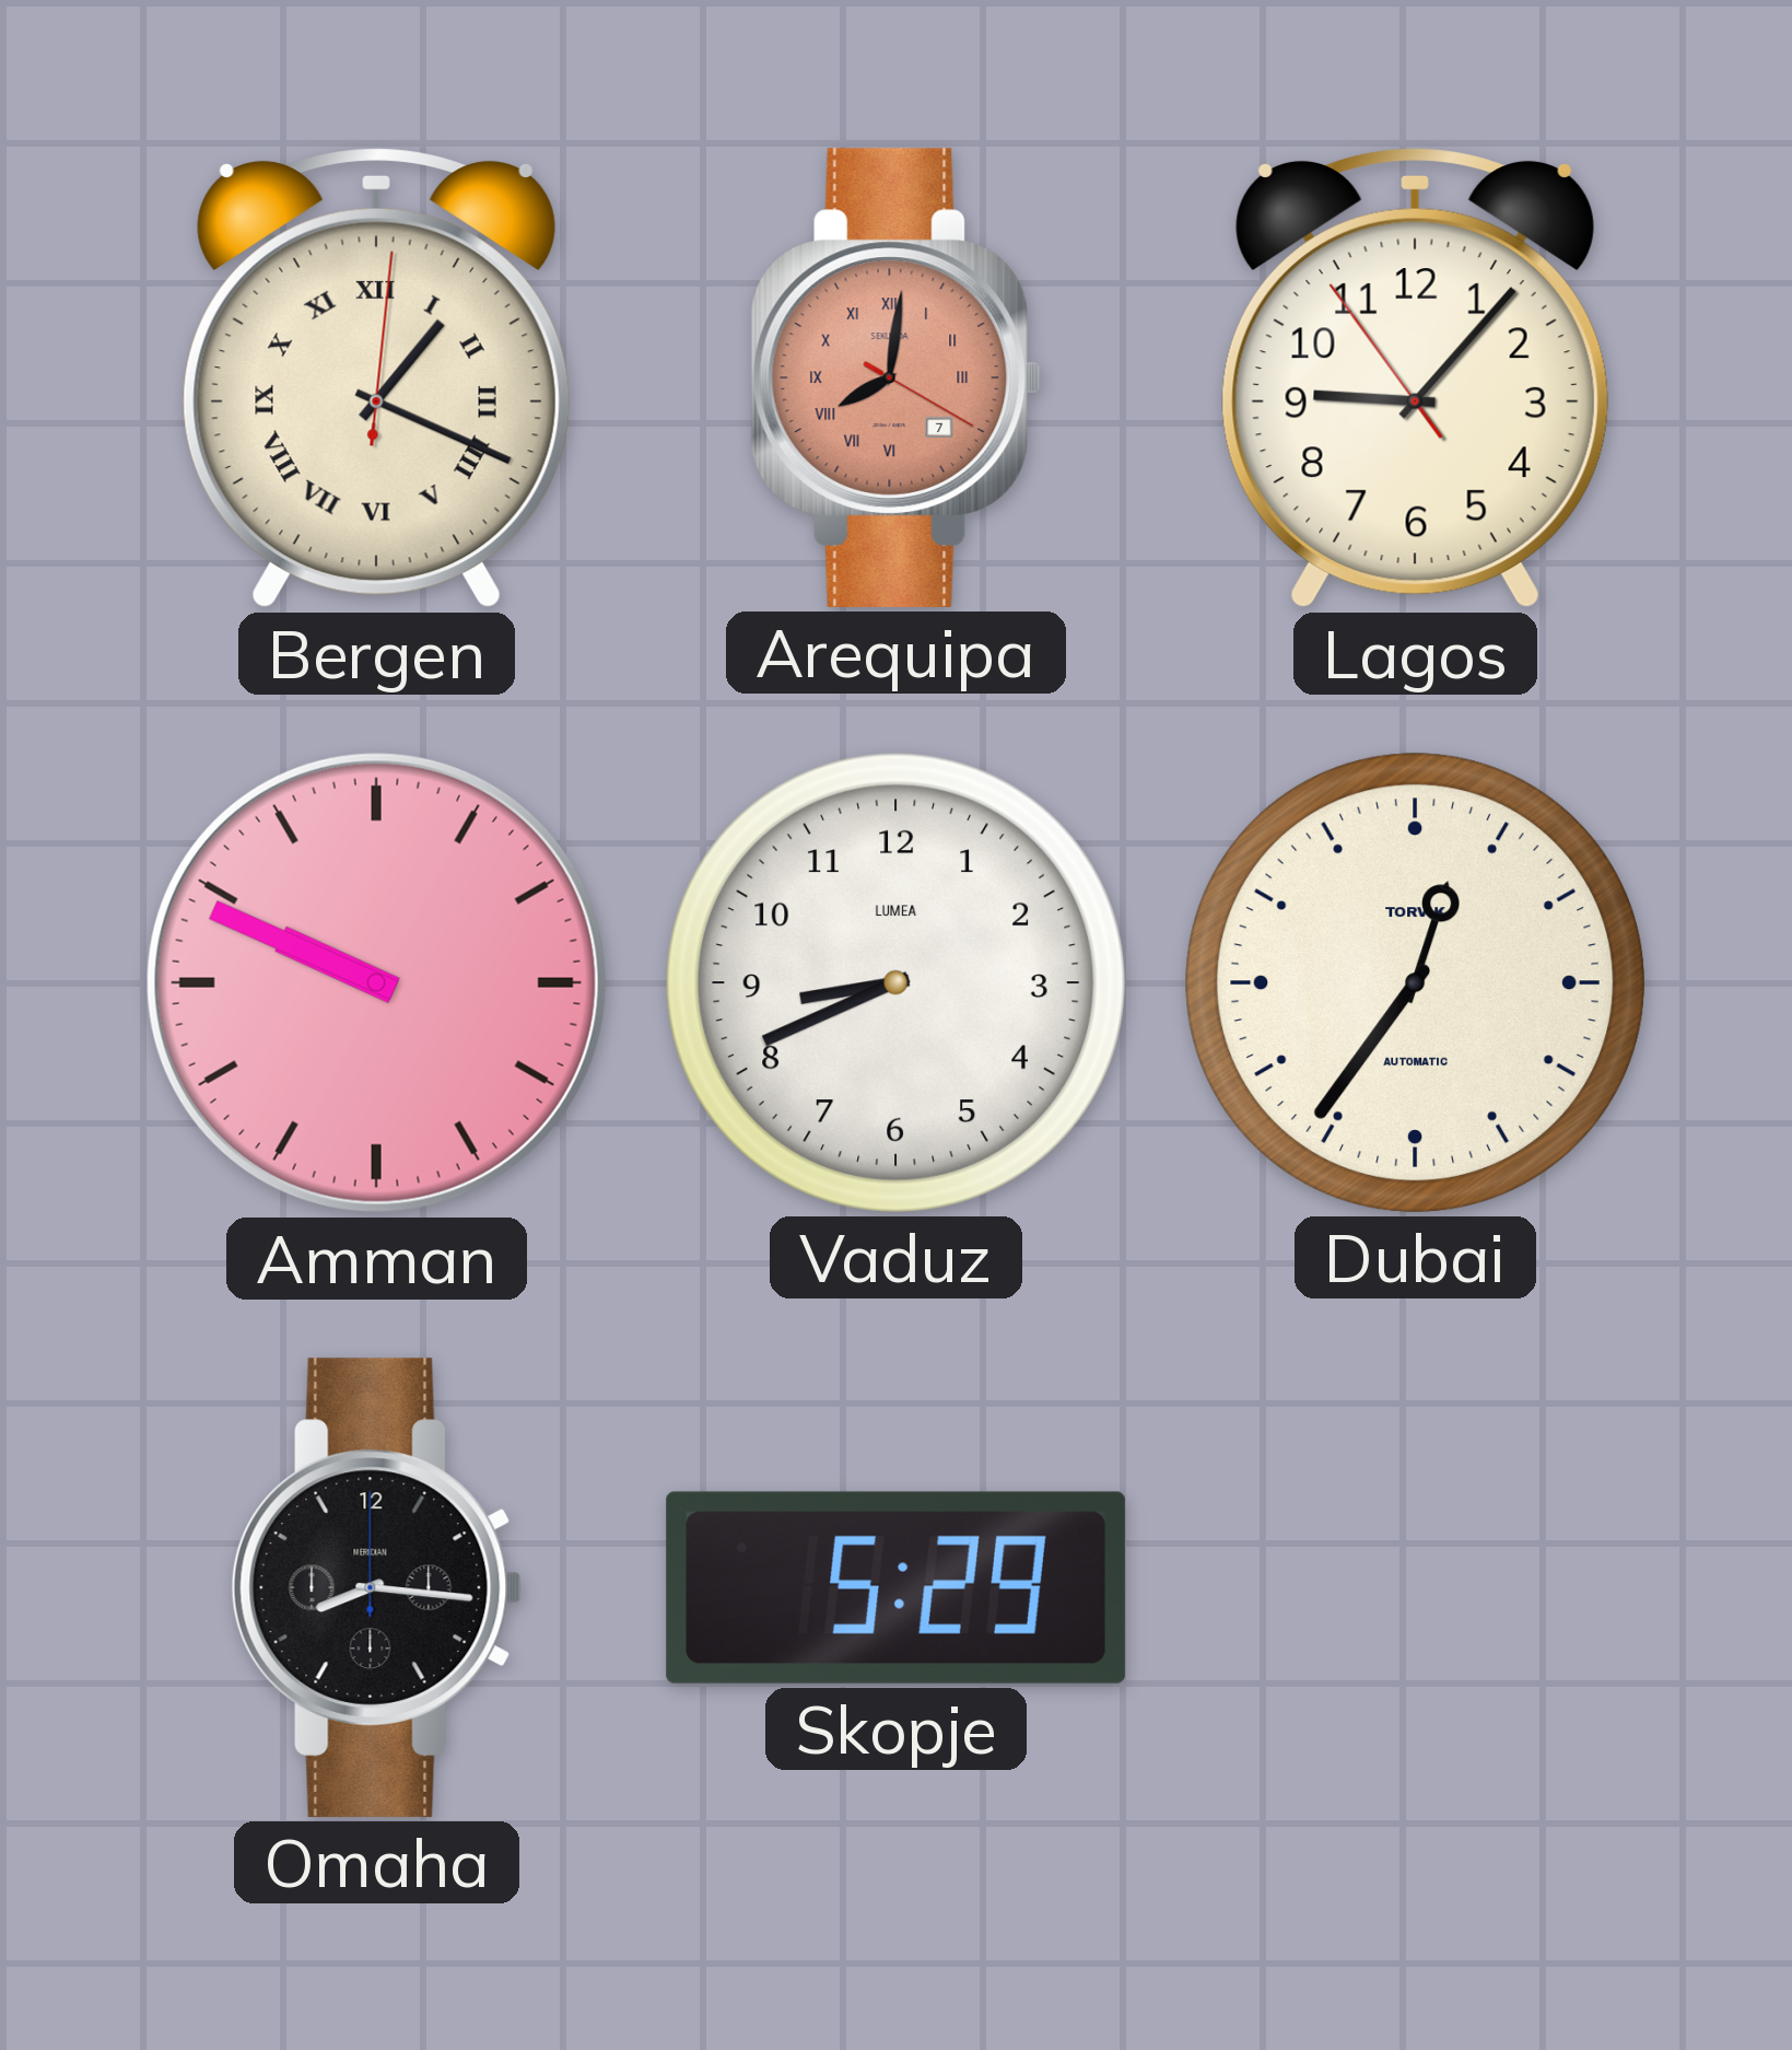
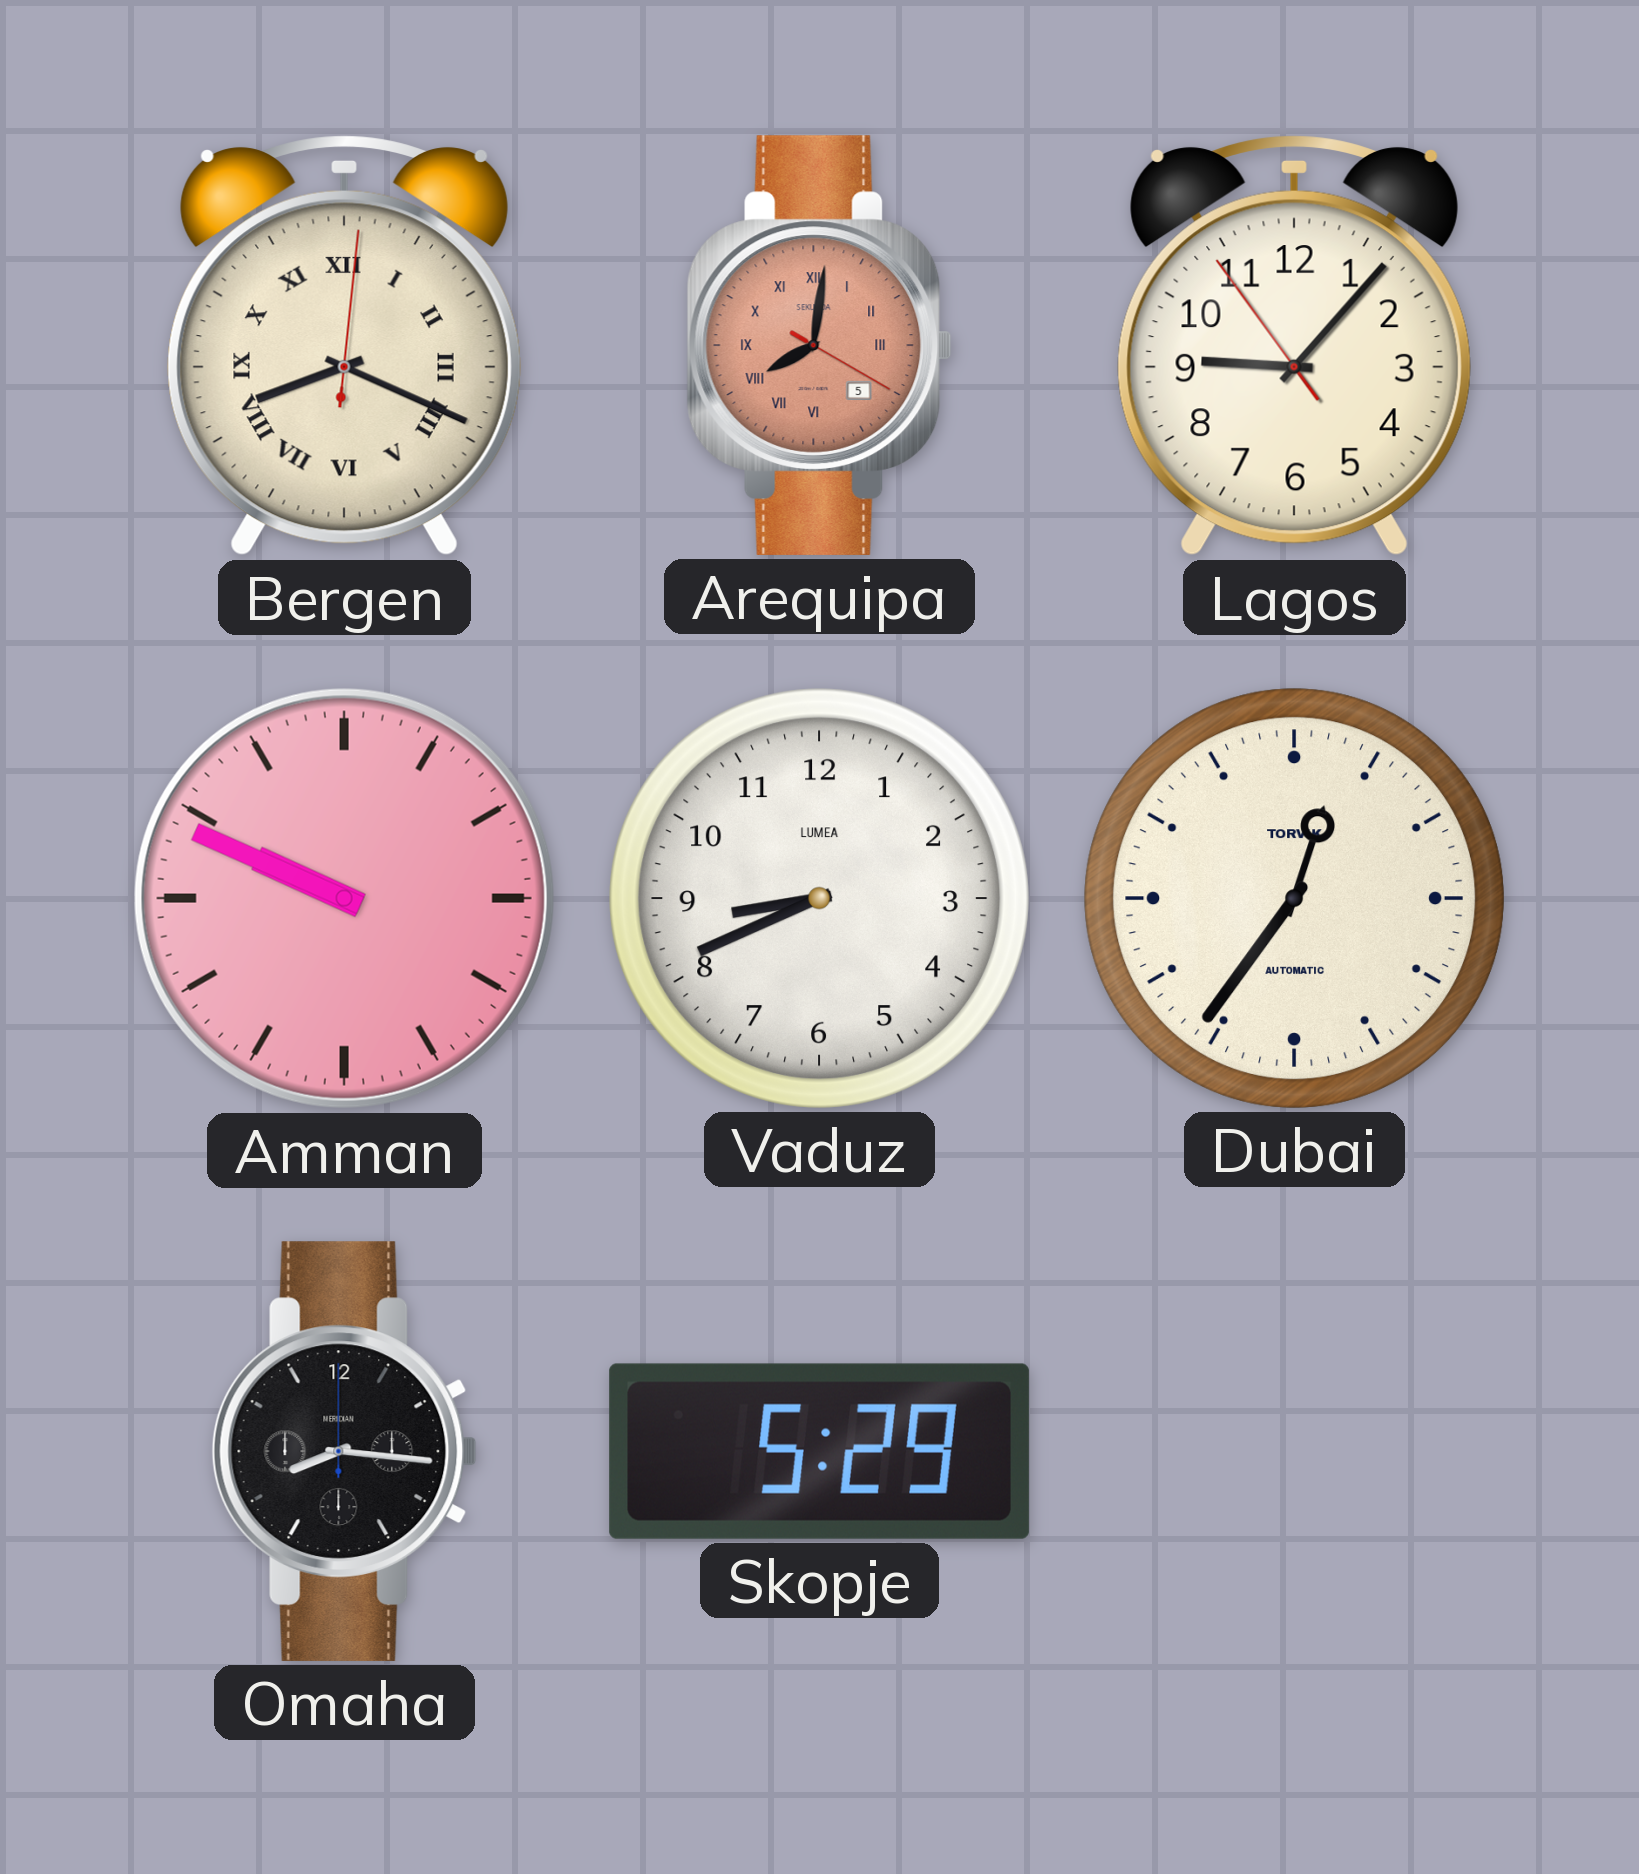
Bergen: 1:19 -> 8:19 (344, 345)
Arequipa date: 7 -> 5 (819, 345)
